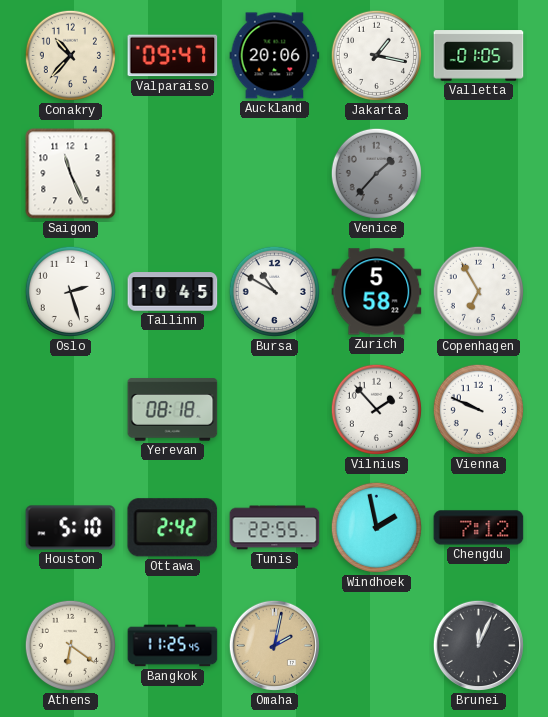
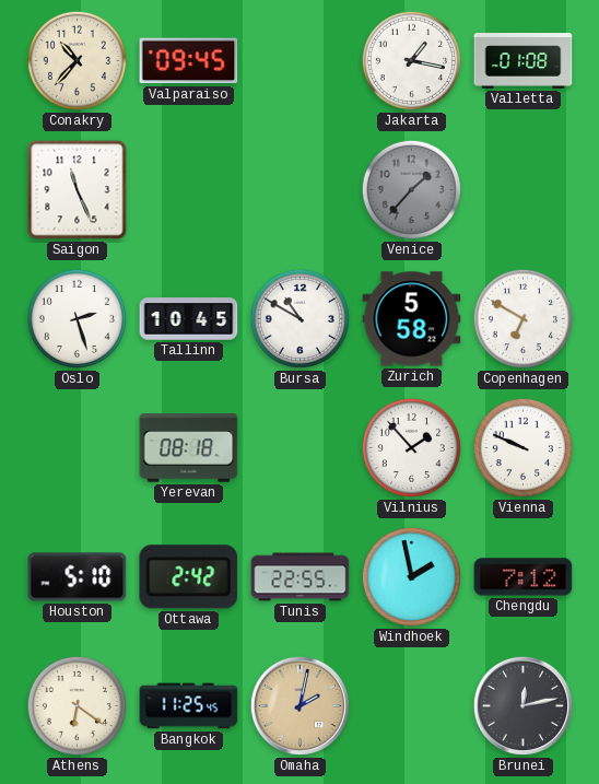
Valparaiso: 09:47 -> 09:45 (189, 61)
Auckland: 20:06 -> none (275, 56)
Valletta: 01:05 -> 01:08 (524, 61)
Copenhagen: 6:55 -> 6:50 (522, 318)
Brunei: 12:04 -> 12:13 (522, 705)
